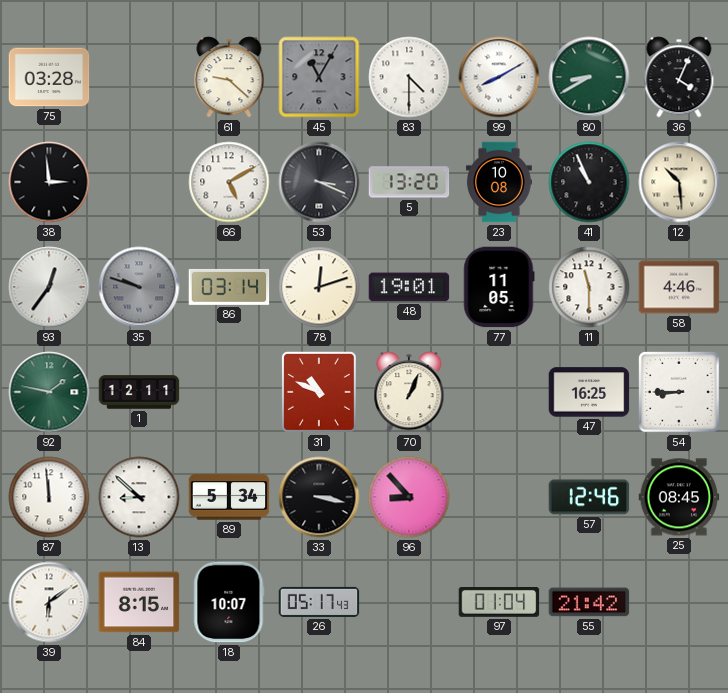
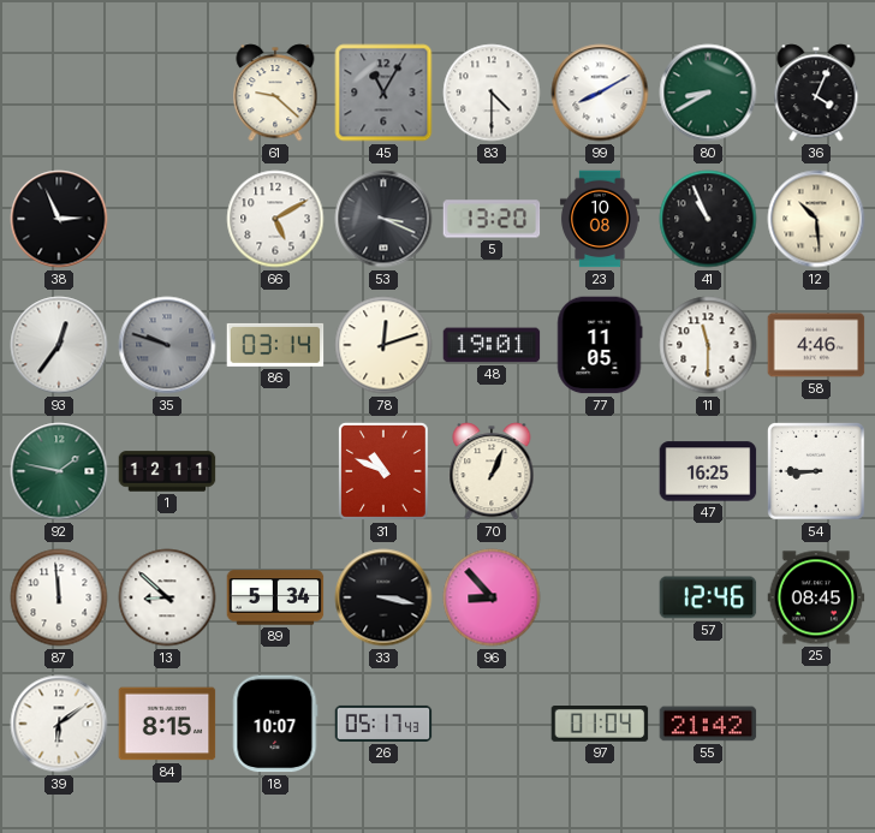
75: 03:28 -> none (49, 77)
38: 2:59 -> 2:56 (59, 219)
